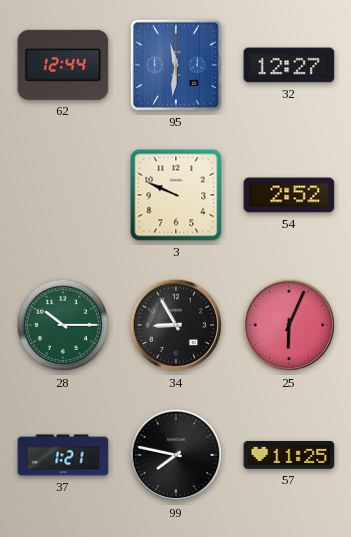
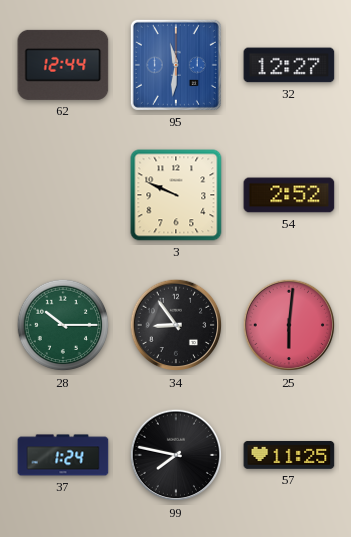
34: 8:55 -> 8:54 (176, 325)
25: 6:04 -> 6:01 (289, 325)
37: 1:21 -> 1:24 (63, 455)
